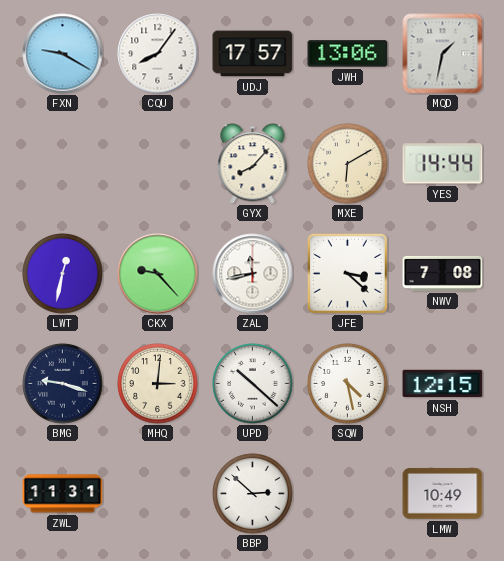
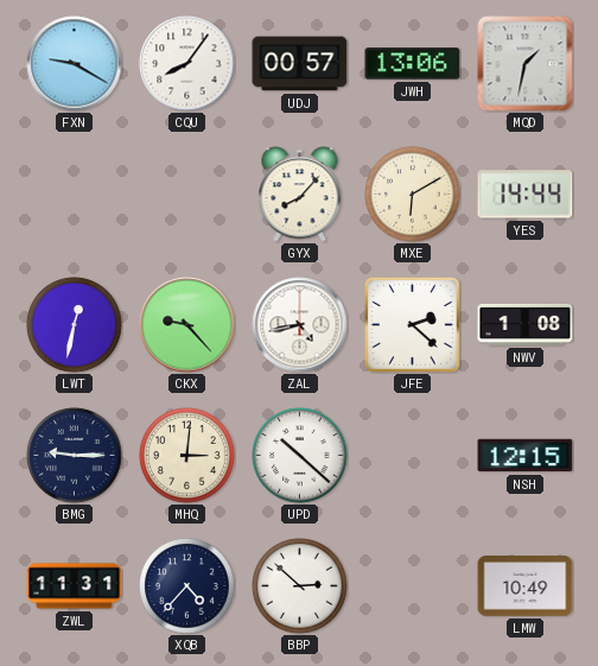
UDJ: 17:57 -> 00:57 (300, 64)
ZAL: 11:43 -> 4:43 (300, 325)
JFE: 3:22 -> 2:22 (412, 324)
NWV: 7:08 -> 1:08 (526, 324)
BMG: 9:18 -> 9:15 (75, 456)
SQW: 4:28 -> none (348, 384)
XQB: none -> 4:37 (187, 586)
